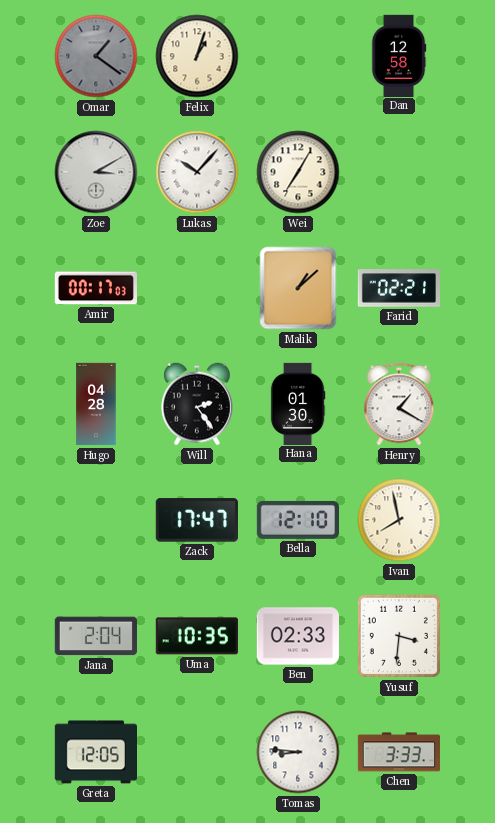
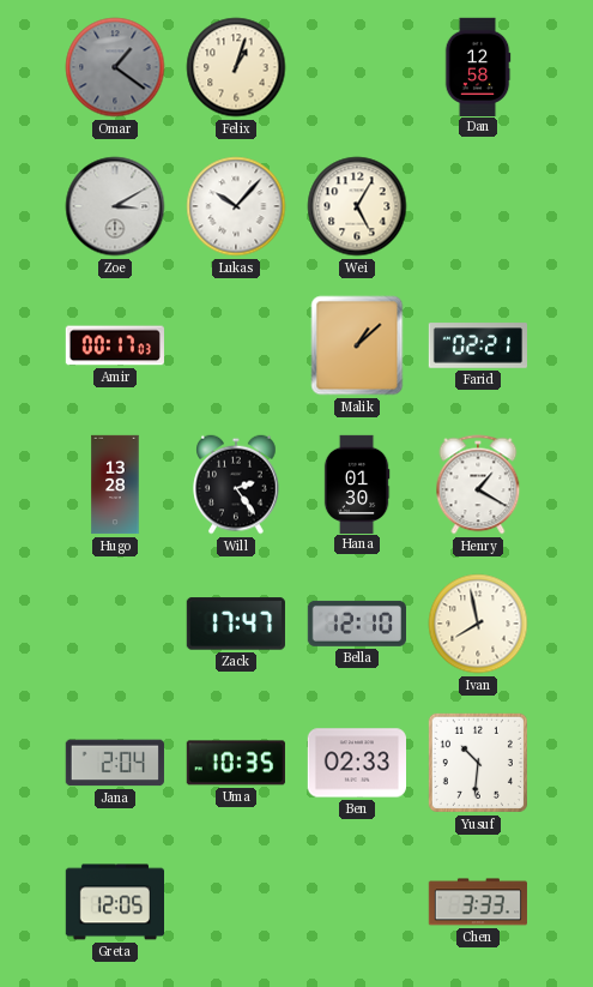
Wei: 7:05 -> 5:05 (357, 206)
Hugo: 04:28 -> 13:28 (115, 485)
Yusuf: 3:31 -> 10:31 (478, 763)
Tomas: 8:46 -> none (298, 752)
